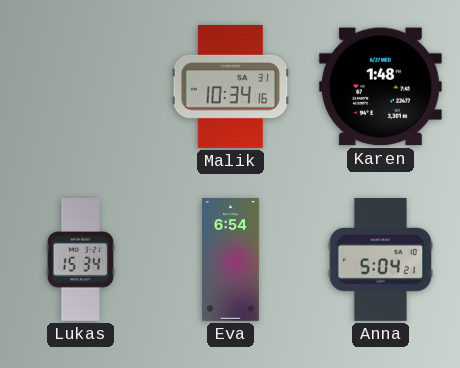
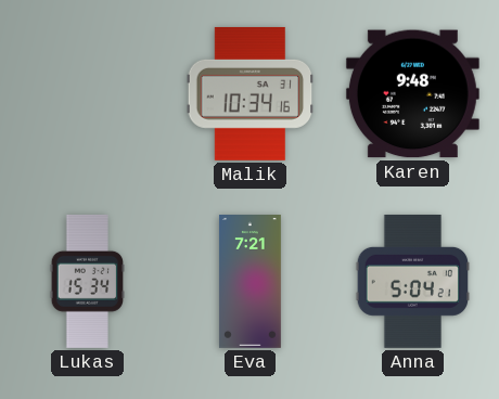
Karen: 1:48 -> 9:48 (412, 94)
Eva: 6:54 -> 7:21 (250, 282)
